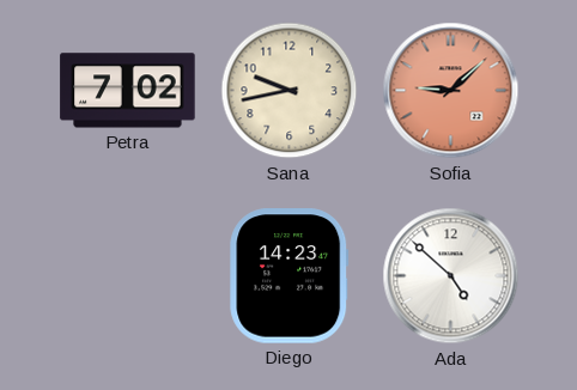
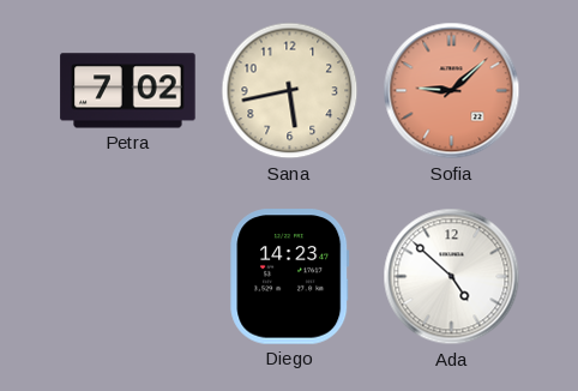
Sana: 9:43 -> 5:43 (290, 91)
